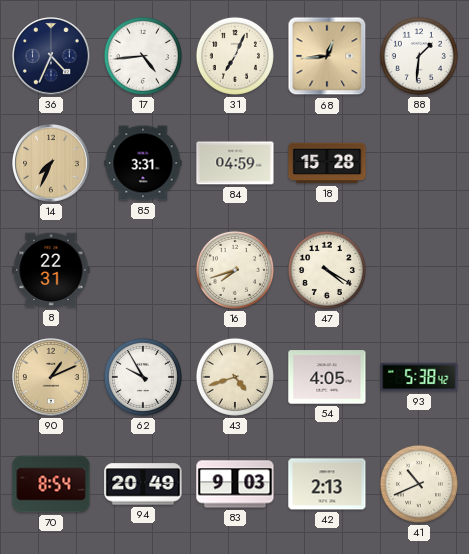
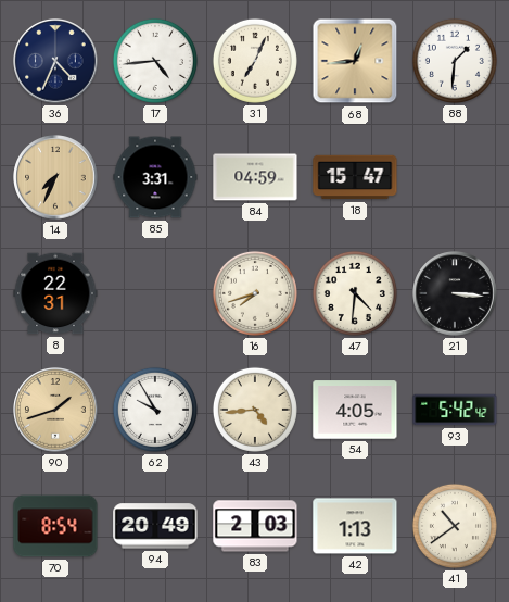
18: 15:28 -> 15:47 (355, 177)
47: 4:20 -> 4:31 (355, 293)
21: none -> 3:16 (455, 293)
90: 1:11 -> 1:42 (55, 410)
43: 4:42 -> 4:44 (255, 410)
93: 5:38 -> 5:42 (455, 410)
83: 9:03 -> 2:03 (255, 526)
42: 2:13 -> 1:13 (355, 526)
41: 10:41 -> 10:39 (455, 526)
